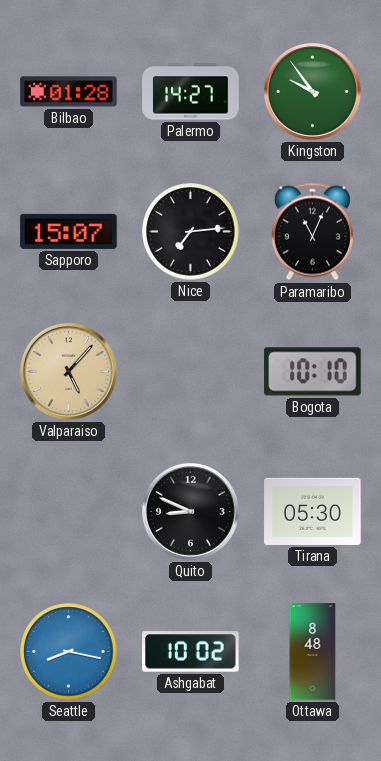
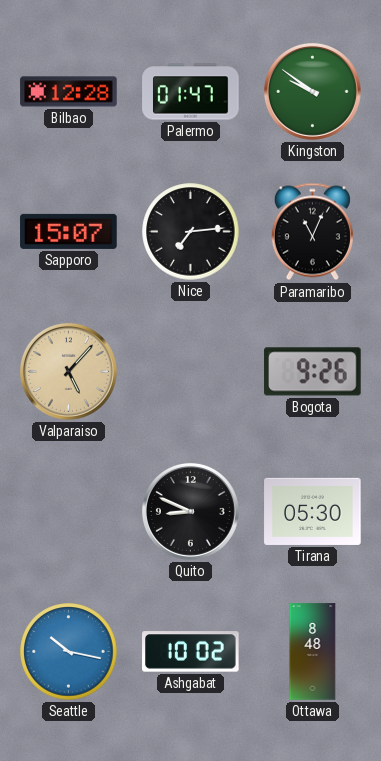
Bilbao: 01:28 -> 12:28 (69, 92)
Palermo: 14:27 -> 01:47 (191, 92)
Kingston: 9:54 -> 9:51 (312, 91)
Bogota: 10:10 -> 9:26 (313, 372)
Seattle: 8:17 -> 10:17 (69, 652)
